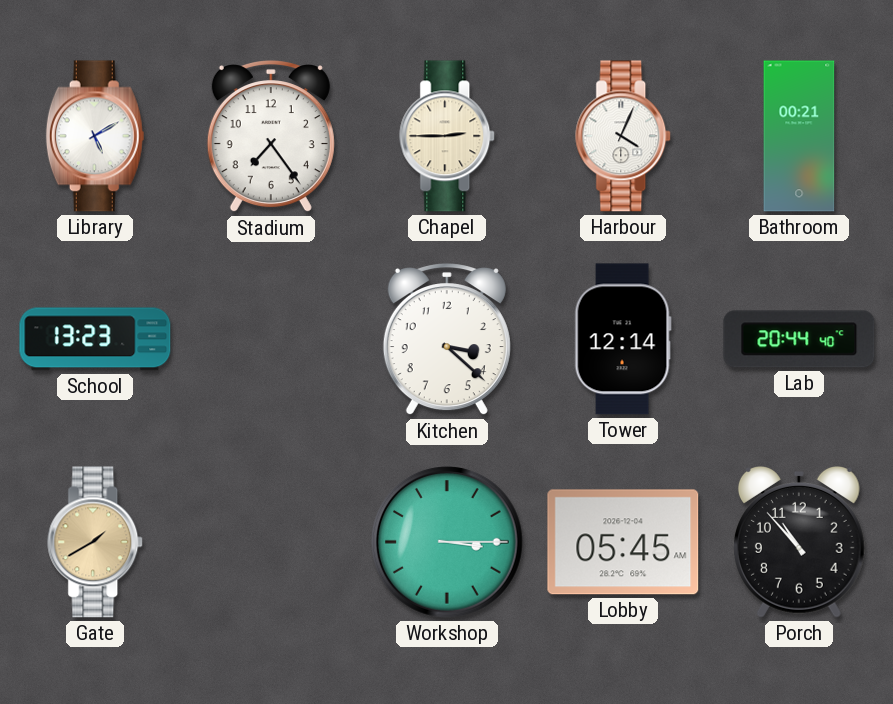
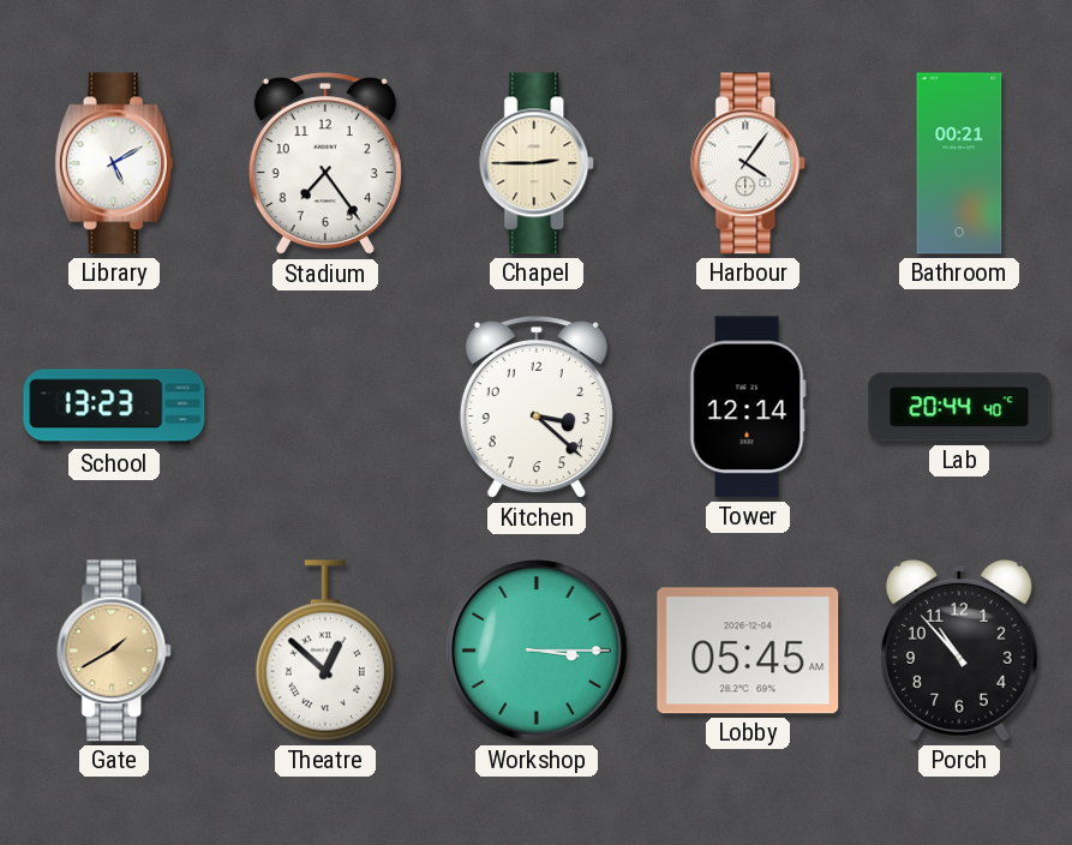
Harbour: 4:04 -> 4:06 (749, 163)
Theatre: none -> 12:52 (325, 651)
